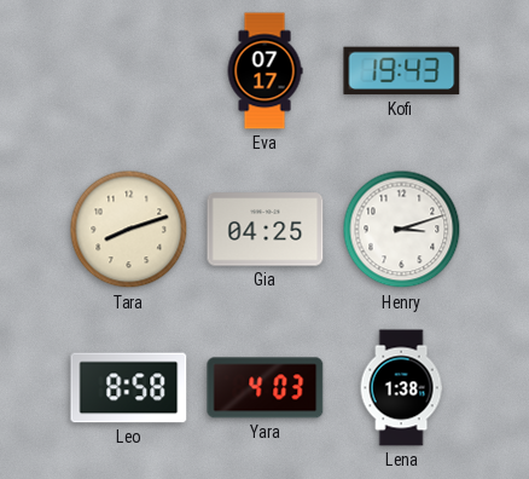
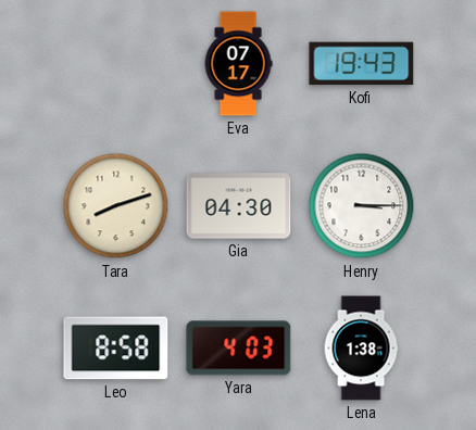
Gia: 04:25 -> 04:30 (239, 206)
Henry: 3:12 -> 3:15 (362, 206)
